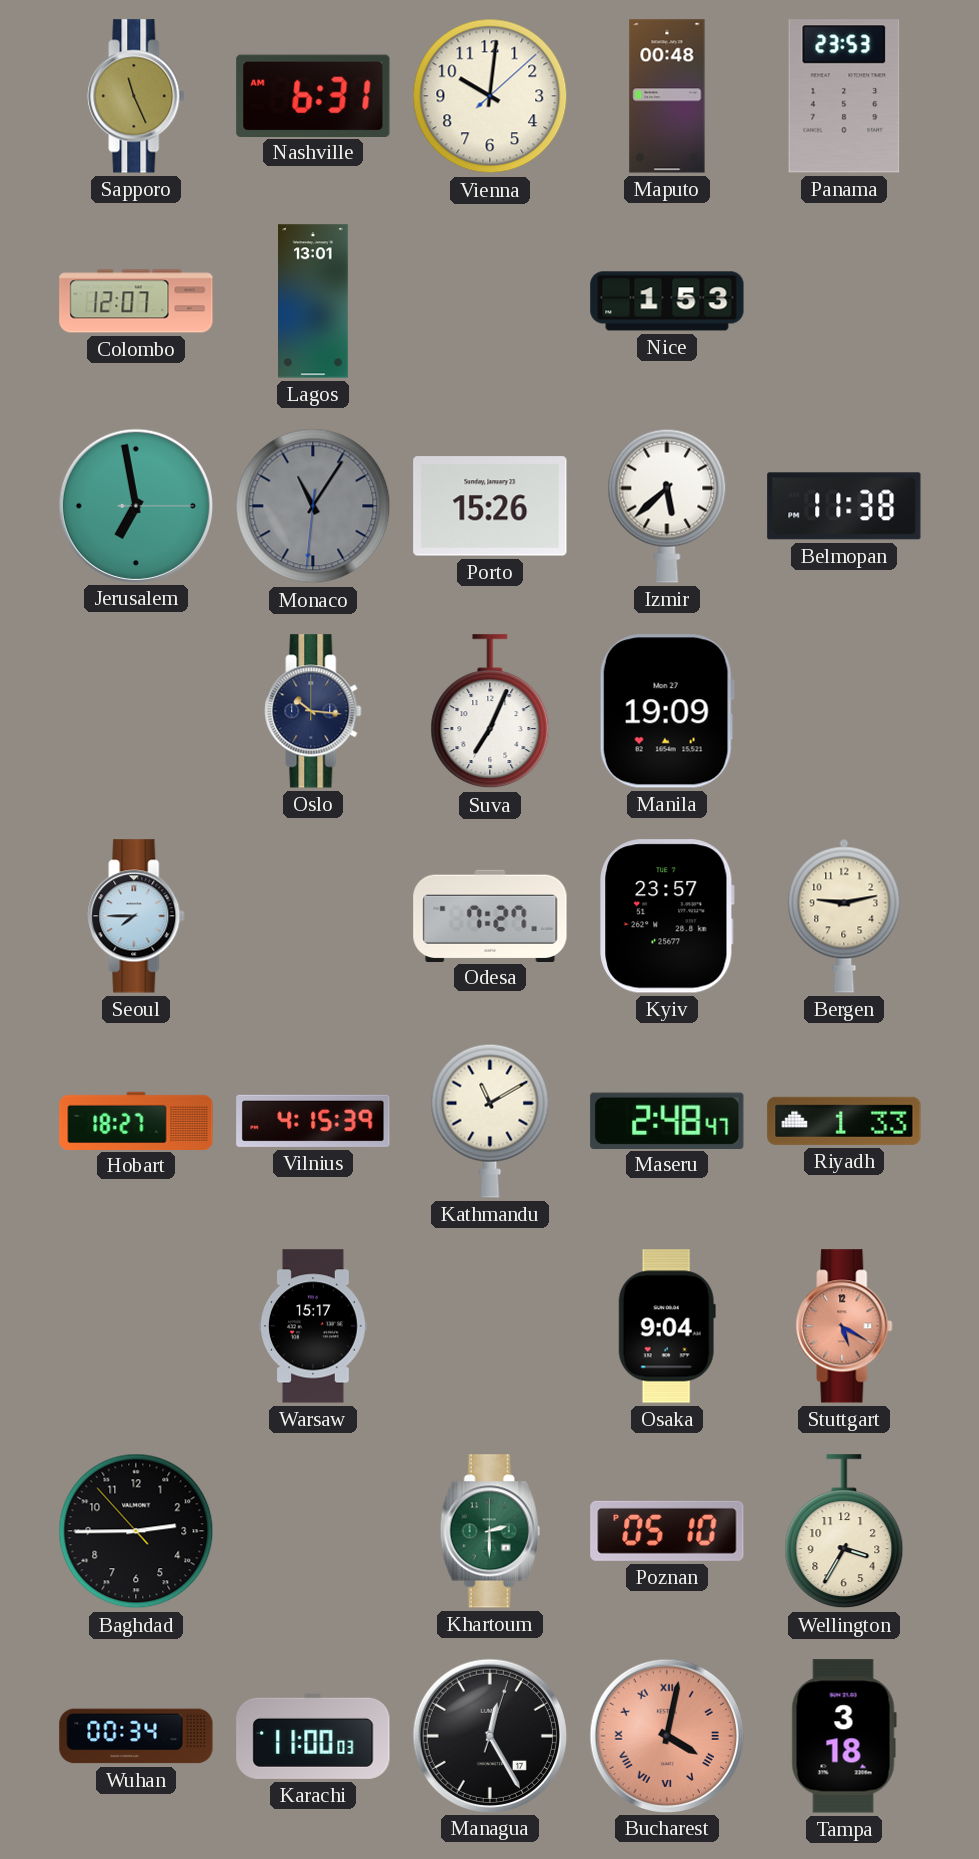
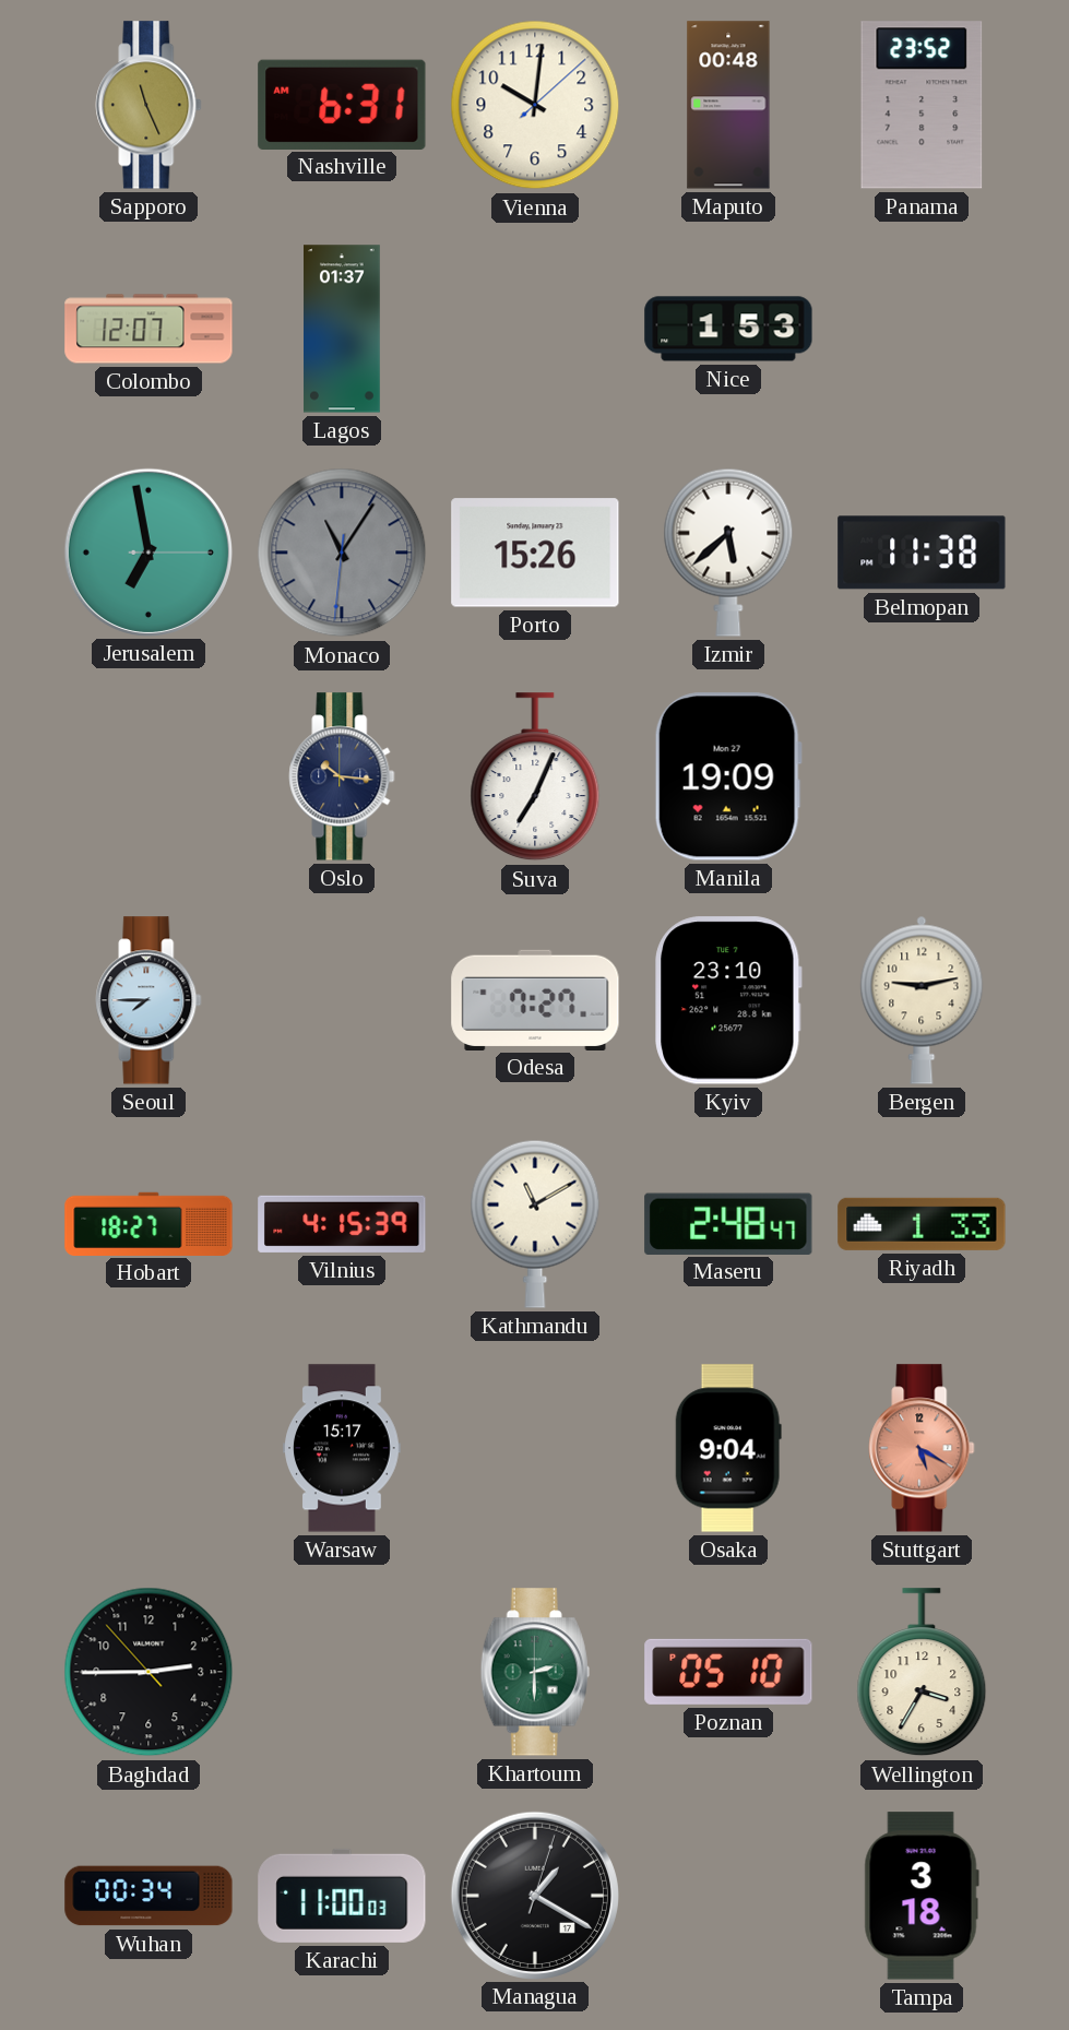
Panama: 23:53 -> 23:52 (922, 105)
Lagos: 13:01 -> 01:37 (343, 329)
Kyiv: 23:57 -> 23:10 (728, 1000)
Managua: 12:25 -> 1:20 (534, 1895)
Bucharest: 4:02 -> none (666, 1735)
